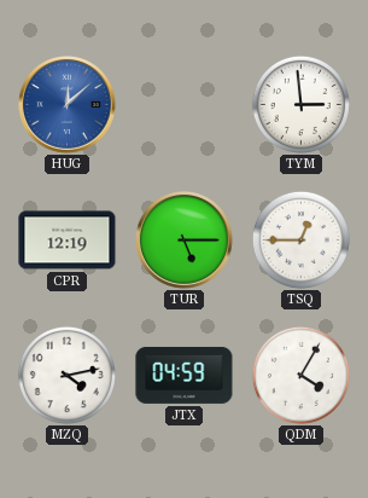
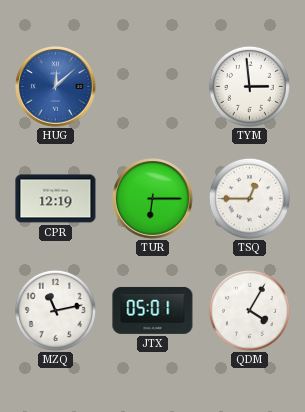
TUR: 5:15 -> 6:15 (153, 199)
MZQ: 4:13 -> 11:13 (55, 310)
JTX: 04:59 -> 05:01 (153, 310)
